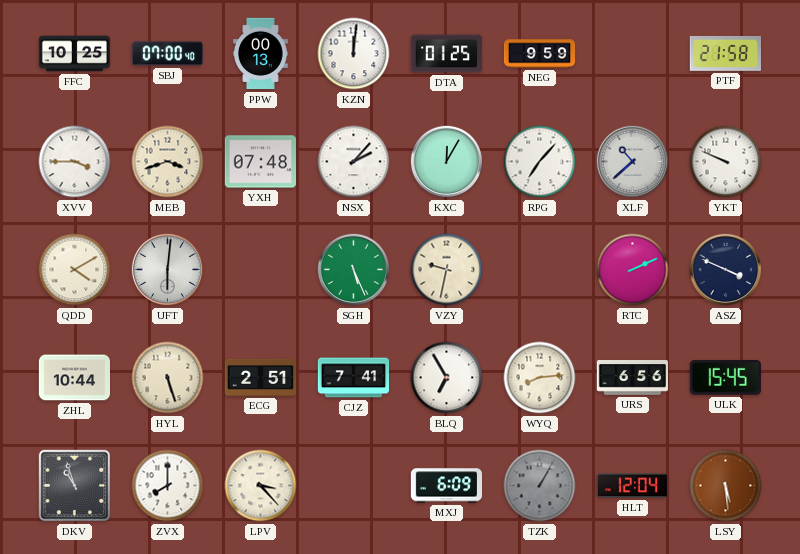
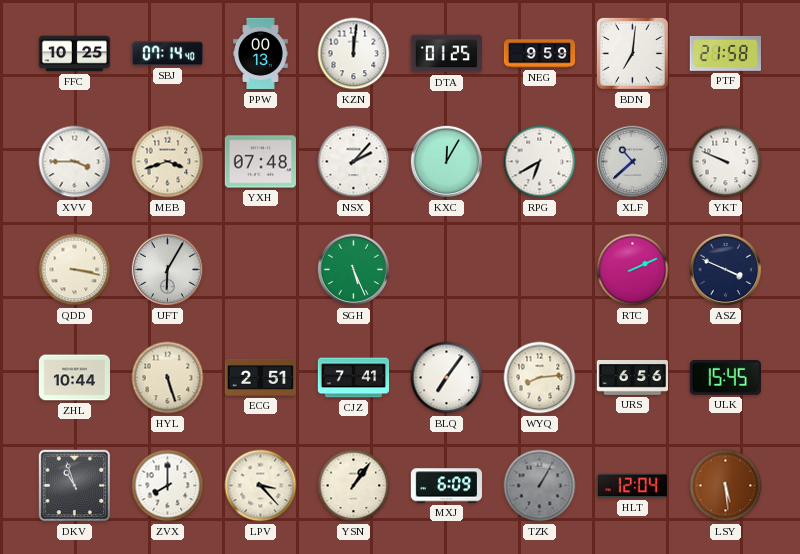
SBJ: 07:00 -> 07:14 (167, 54)
BDN: none -> 7:01 (632, 53)
RPG: 7:07 -> 6:40 (540, 162)
QDD: 4:10 -> 3:17 (75, 270)
UFT: 6:01 -> 6:05 (168, 270)
VZY: 9:32 -> none (447, 270)
BLQ: 6:55 -> 7:06 (447, 378)
YSN: none -> 1:06 (354, 486)
